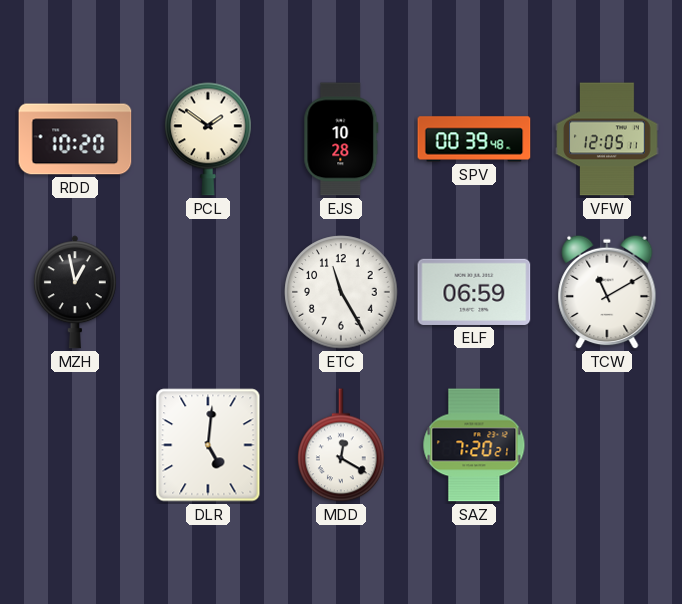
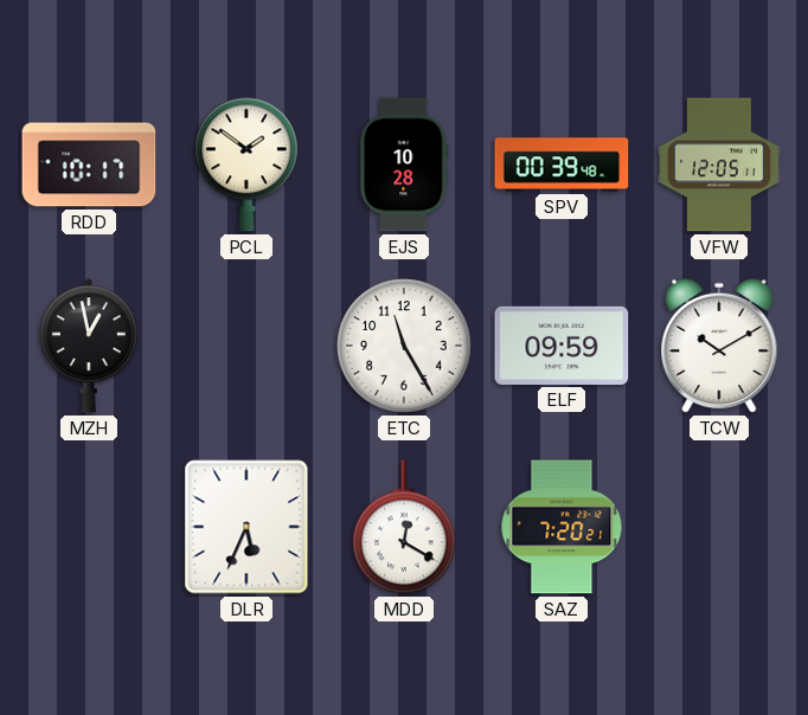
RDD: 10:20 -> 10:17 (89, 165)
ELF: 06:59 -> 09:59 (562, 346)
TCW: 11:10 -> 10:10 (719, 346)
DLR: 5:01 -> 5:34 (246, 527)
